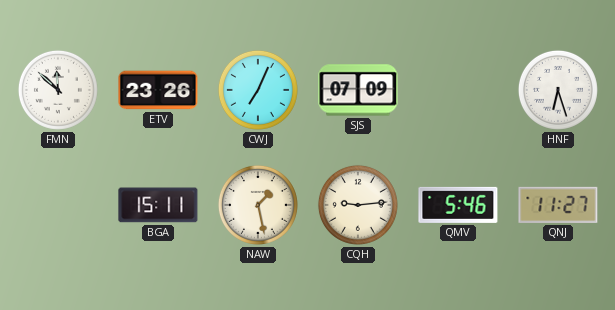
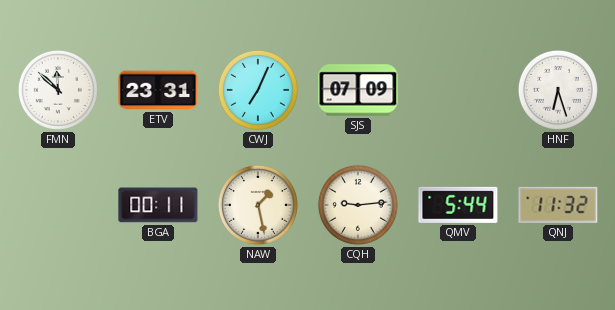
ETV: 23:26 -> 23:31 (158, 90)
BGA: 15:11 -> 00:11 (158, 205)
QMV: 5:46 -> 5:44 (458, 205)
QNJ: 11:27 -> 11:32 (558, 205)
